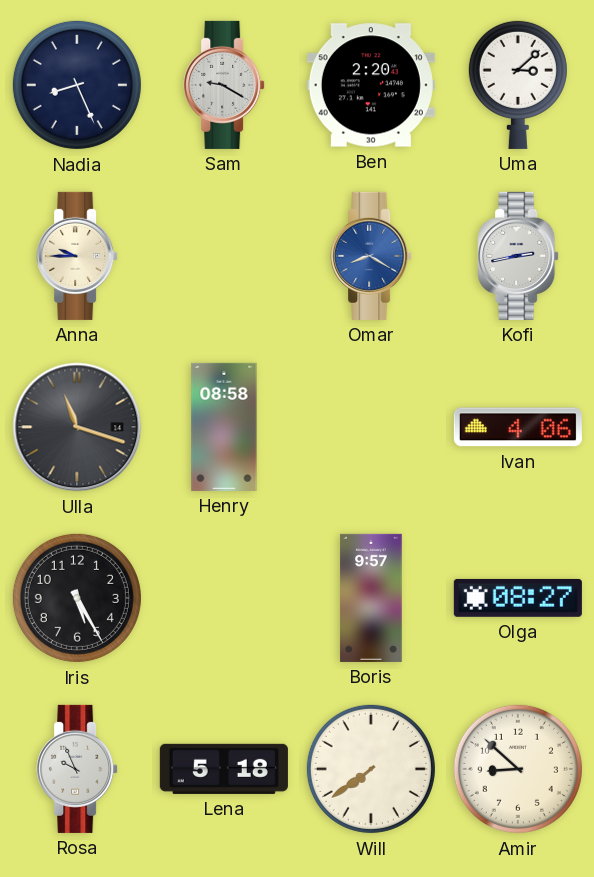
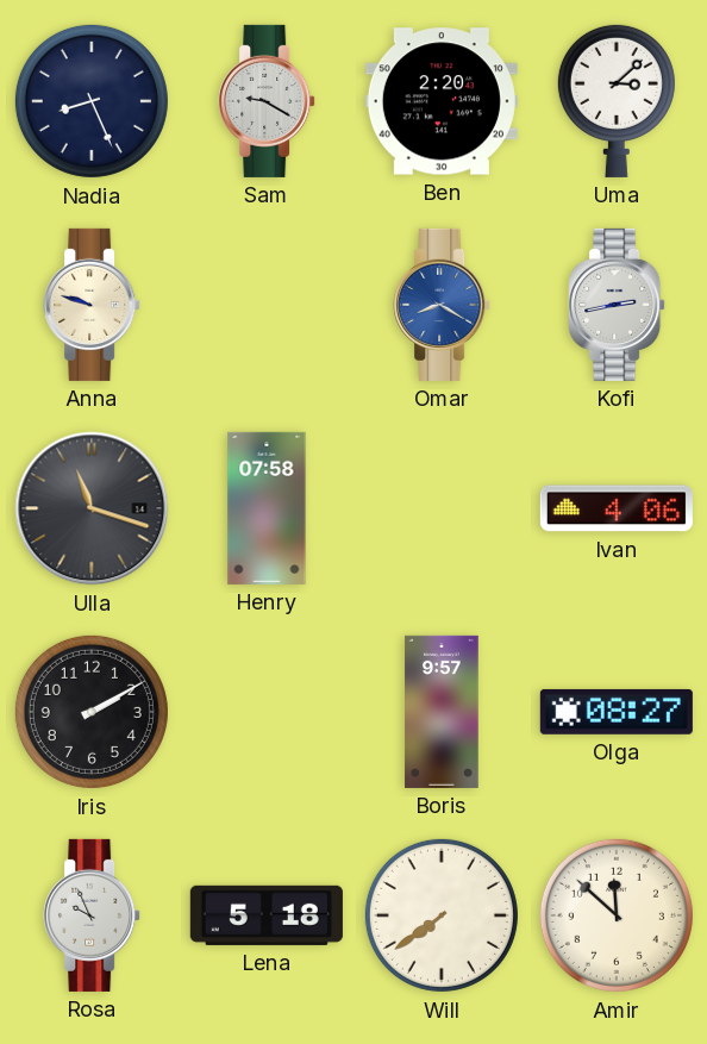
Anna: 9:45 -> 9:48 (92, 305)
Henry: 08:58 -> 07:58 (267, 508)
Iris: 5:25 -> 2:10 (92, 712)
Amir: 8:52 -> 11:52 (617, 915)
